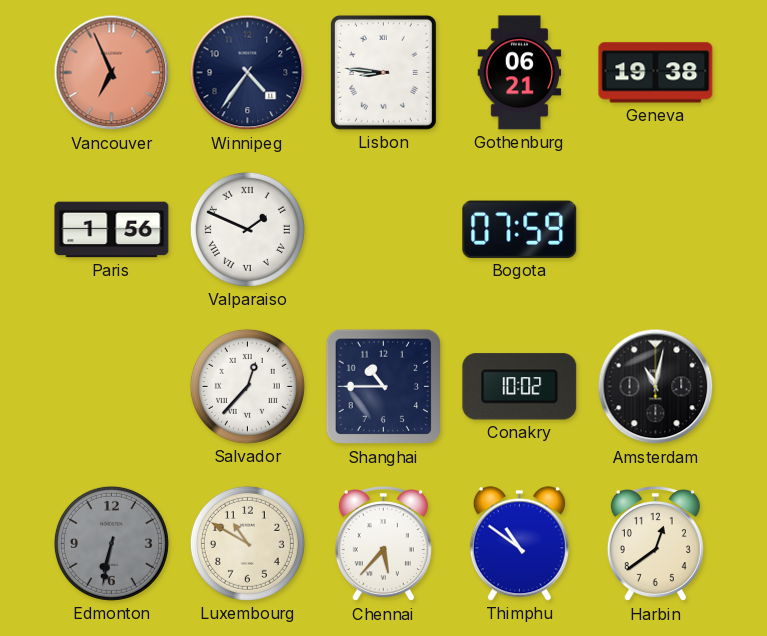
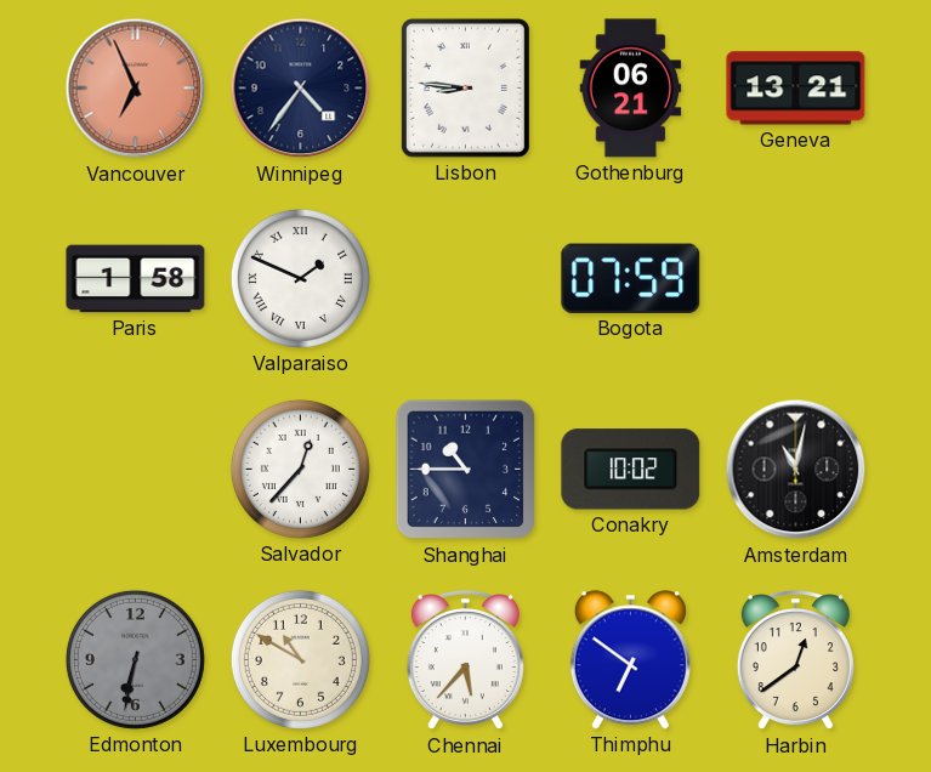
Geneva: 19:38 -> 13:21 (796, 89)
Paris: 1:56 -> 1:58 (136, 279)
Thimphu: 10:51 -> 6:51 (630, 660)
